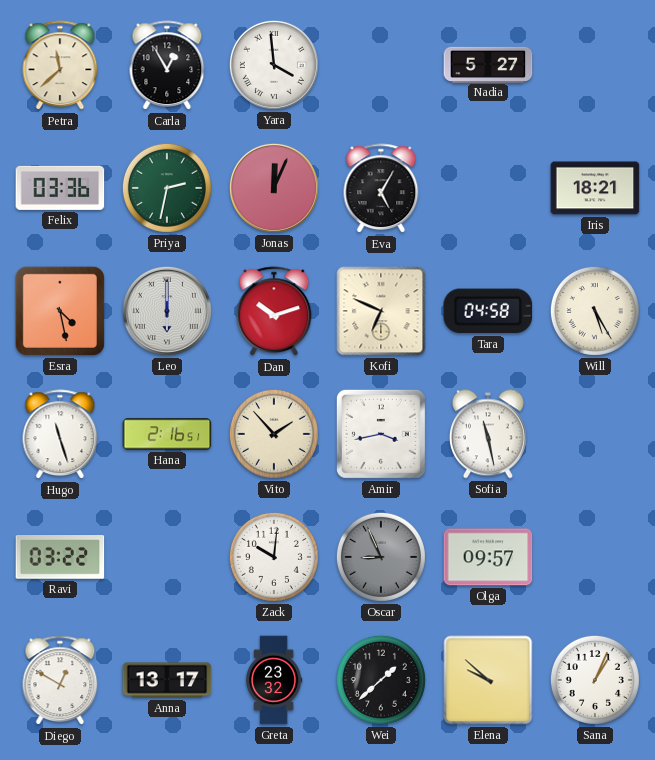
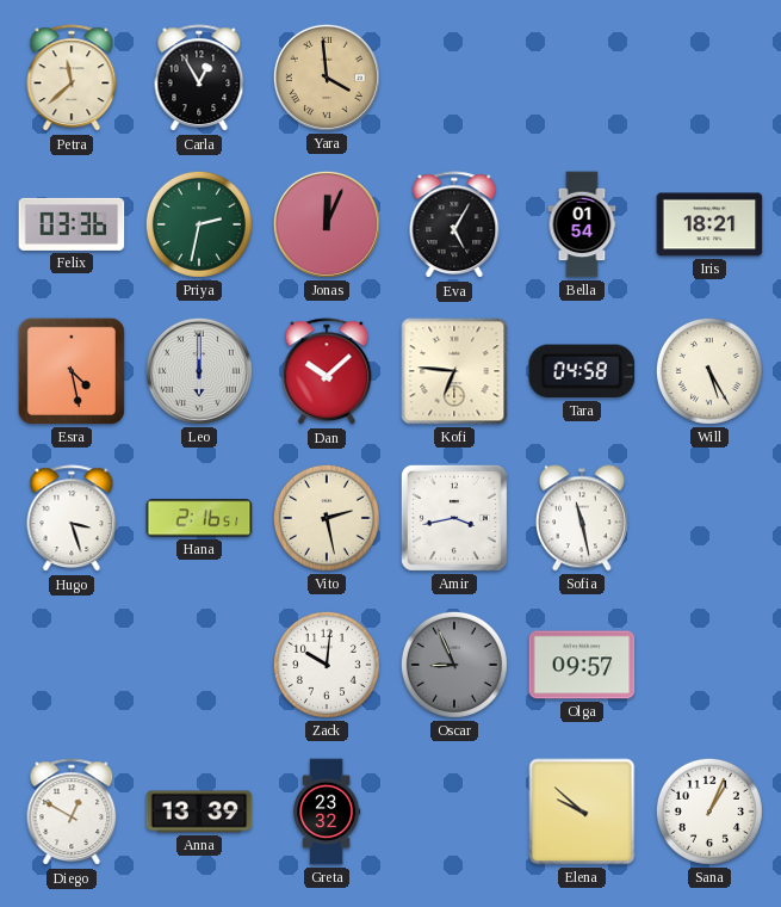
Yara dial: white -> champagne (327, 78)
Nadia: 5:27 -> none (488, 64)
Bella: none -> 01:54 (582, 224)
Dan: 10:12 -> 10:08 (327, 372)
Kofi: 6:49 -> 6:46 (454, 371)
Hugo: 11:27 -> 3:27 (72, 519)
Vito: 1:53 -> 2:28 (327, 518)
Ravi: 03:22 -> none (60, 558)
Anna: 13:17 -> 13:39 (199, 812)
Wei: 1:38 -> none (381, 680)
